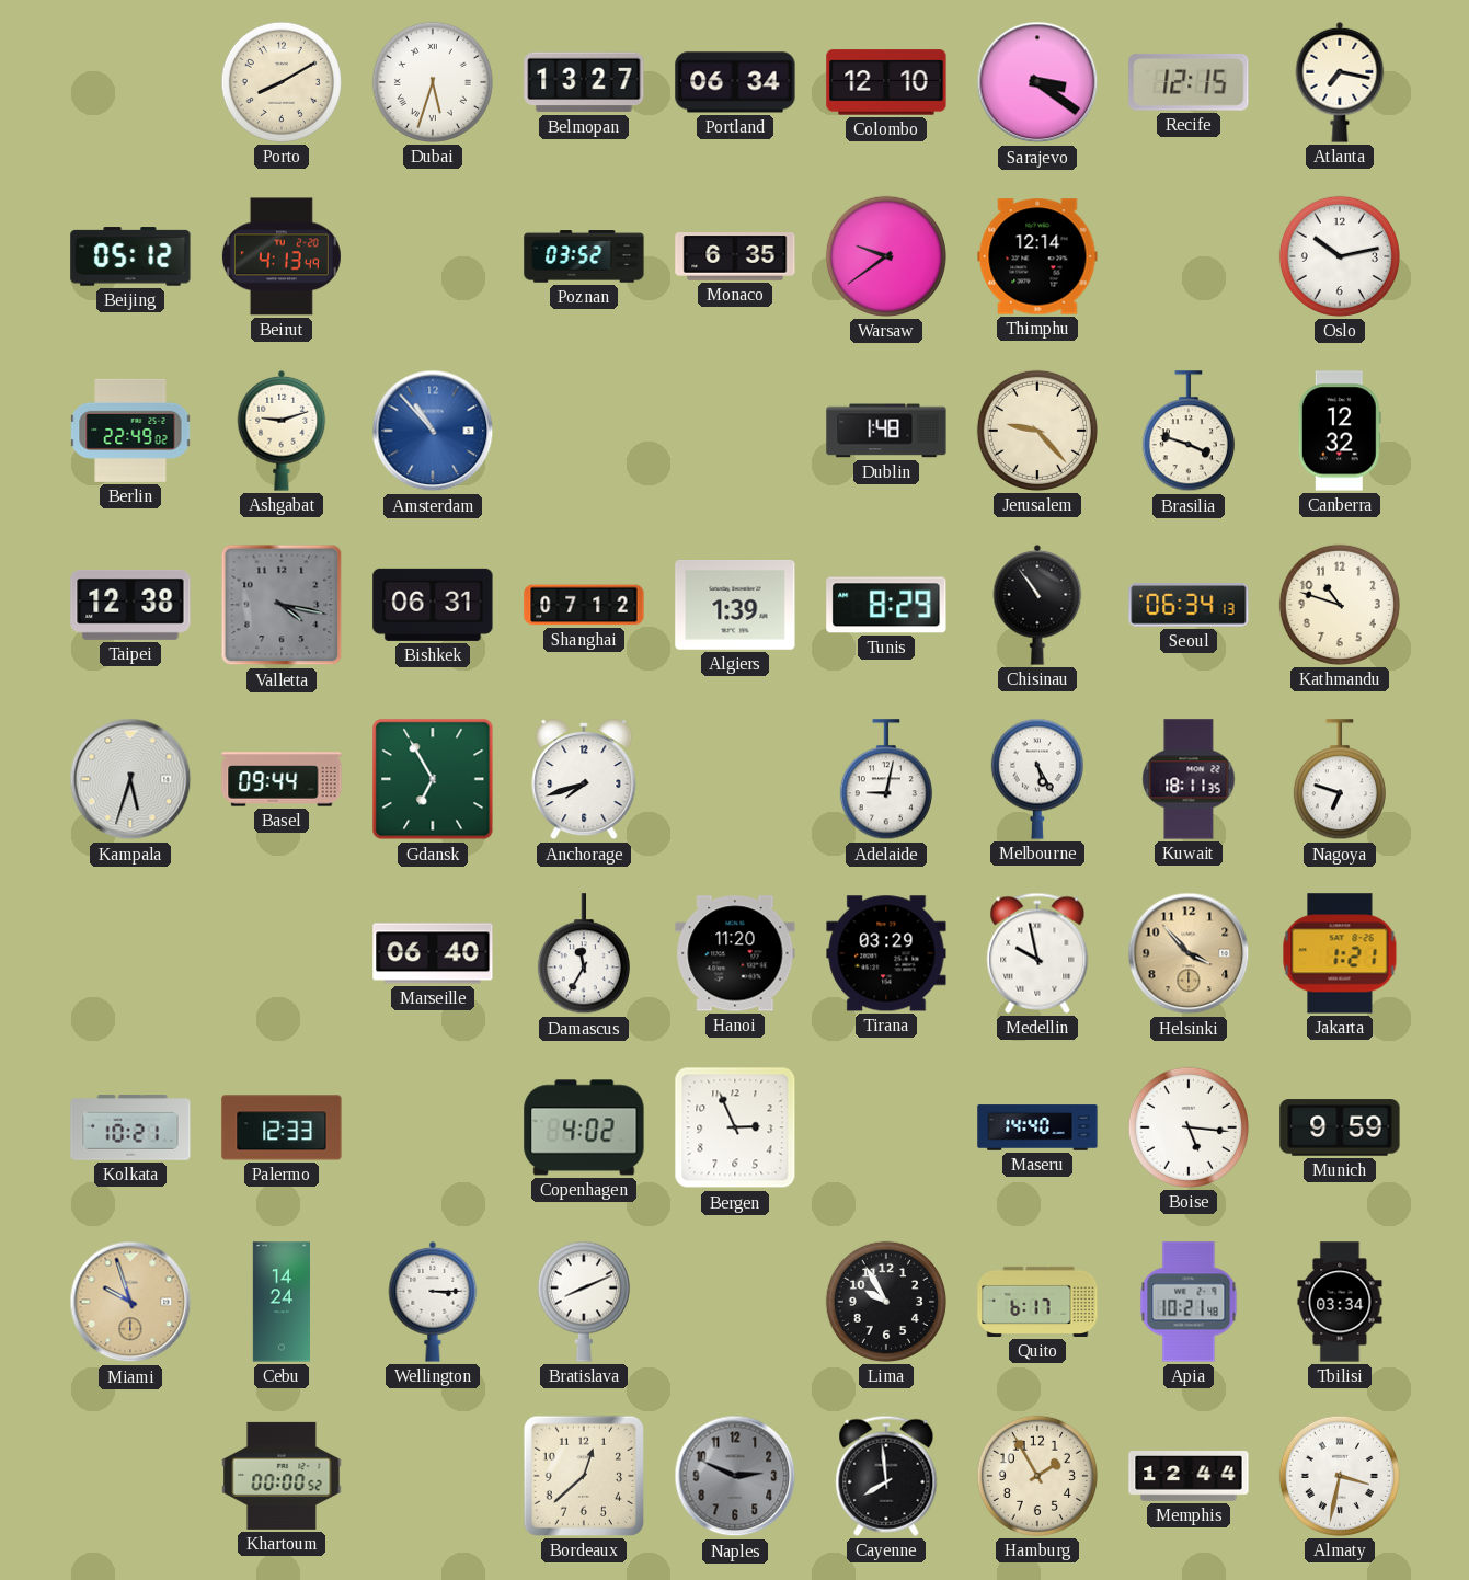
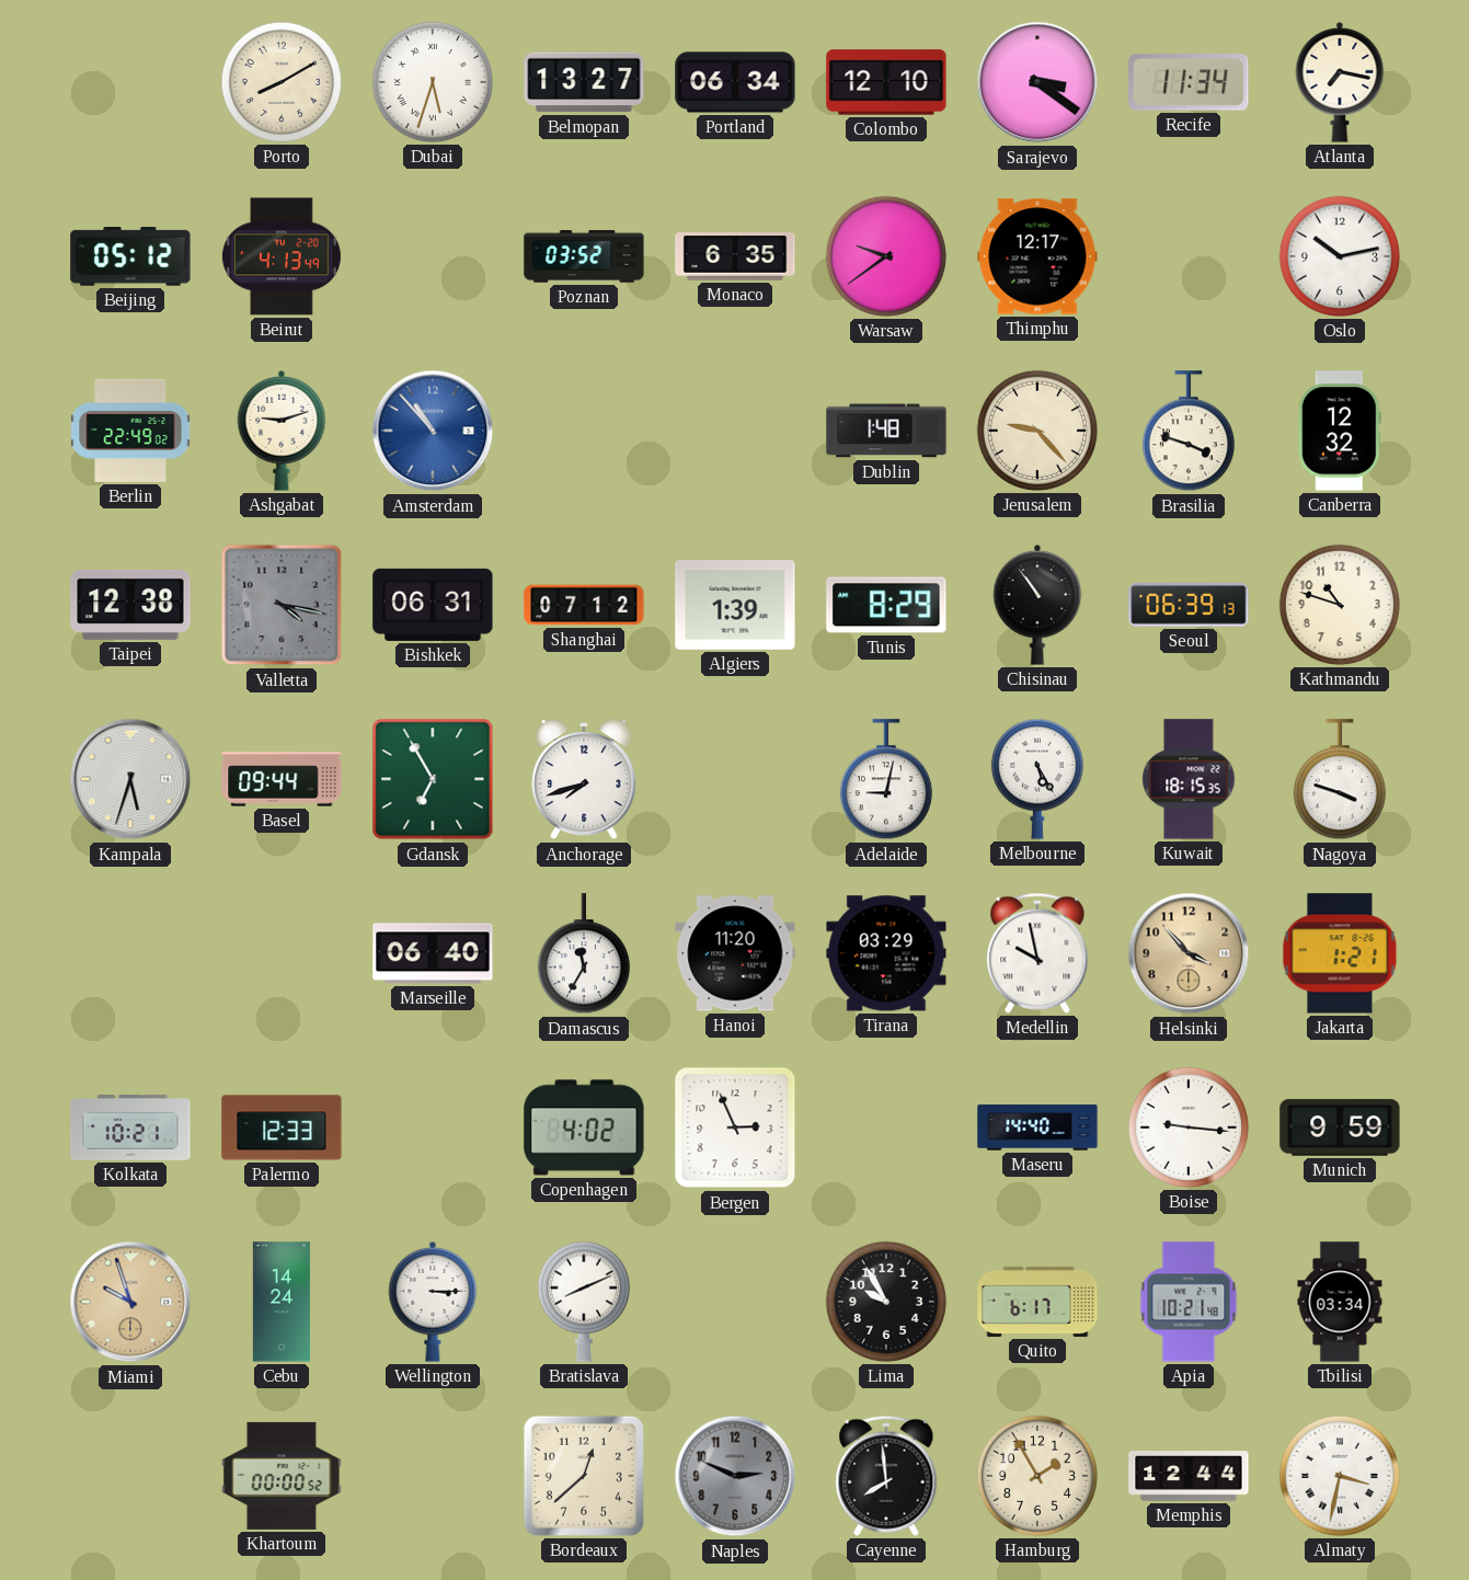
Recife: 12:15 -> 11:34 (1189, 82)
Thimphu: 12:14 -> 12:17 (1037, 256)
Seoul: 06:34 -> 06:39 (1189, 605)
Kuwait: 18:11 -> 18:15 (1189, 779)
Nagoya: 6:48 -> 3:48 (1340, 780)
Boise: 5:16 -> 9:16 (1189, 1127)
